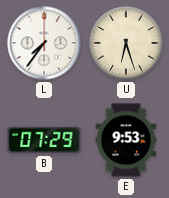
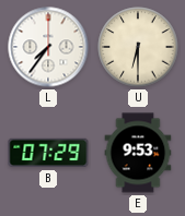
U: 6:27 -> 6:30 (138, 47)
